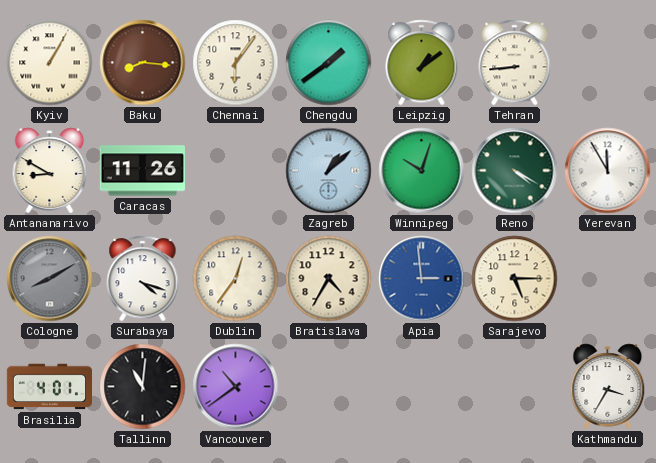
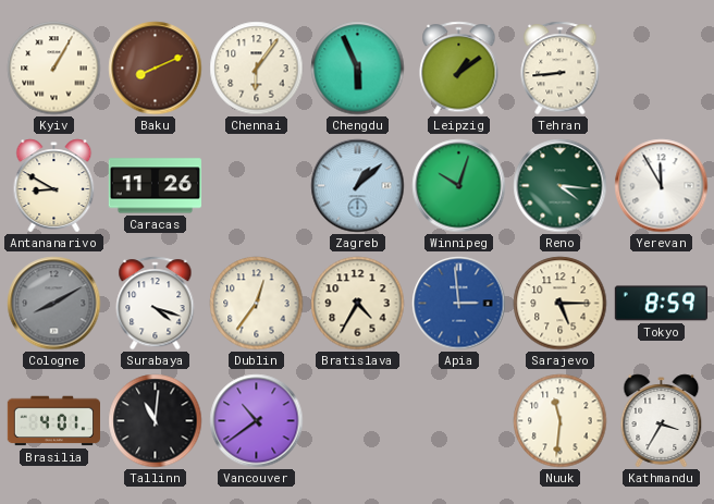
Baku: 8:16 -> 8:11 (156, 69)
Chengdu: 1:39 -> 5:56 (358, 69)
Reno: 4:20 -> 4:16 (561, 186)
Tokyo: none -> 8:59 (661, 304)
Nuuk: none -> 11:31 (561, 421)
